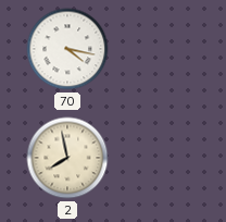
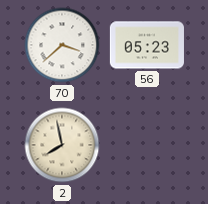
70: 4:17 -> 3:38 (62, 45)
56: none -> 05:23 (147, 45)
